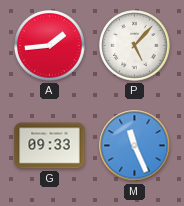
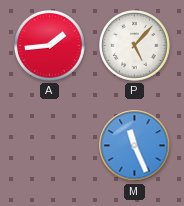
G: 09:33 -> none (50, 146)
